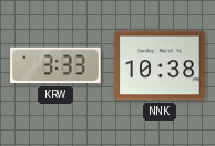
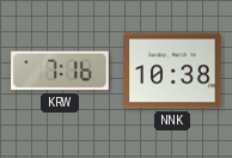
KRW: 3:33 -> 7:16 (60, 71)
